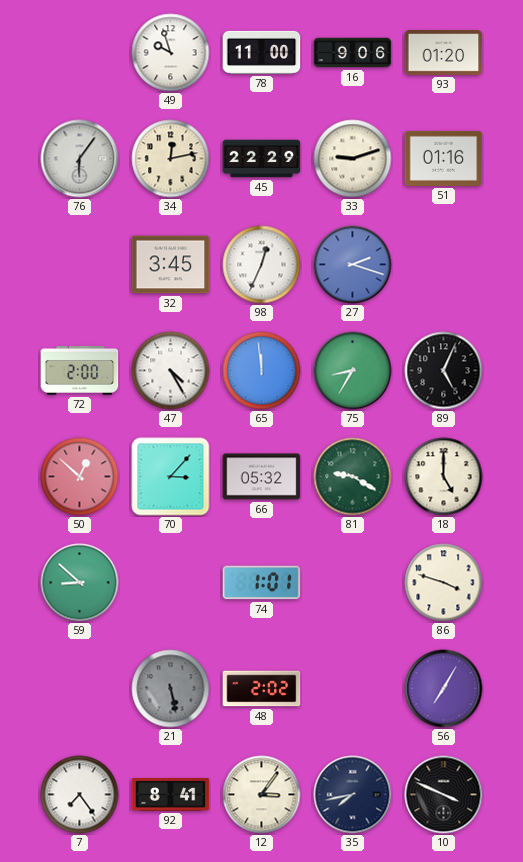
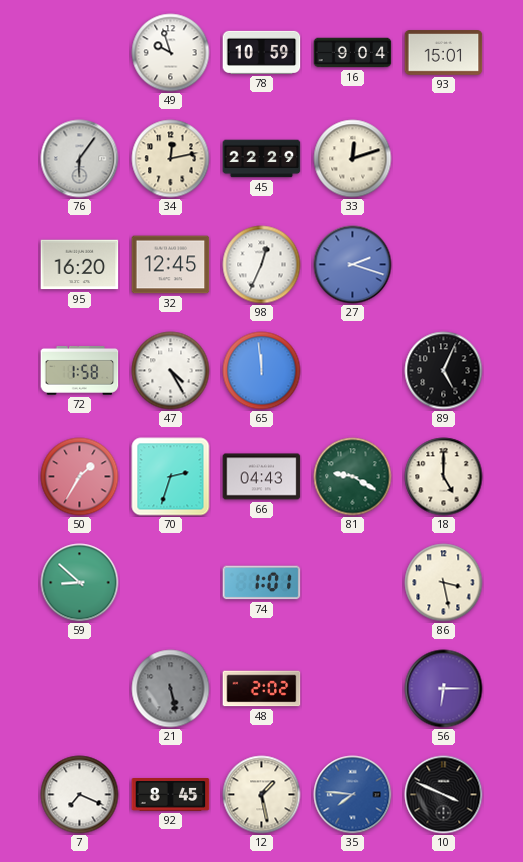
78: 11:00 -> 10:59 (262, 52)
16: 9:06 -> 9:04 (353, 53)
93: 01:20 -> 15:01 (444, 53)
33: 9:12 -> 12:12 (353, 159)
51: 01:16 -> none (444, 158)
95: none -> 16:20 (80, 265)
32: 3:45 -> 12:45 (171, 265)
72: 2:00 -> 1:58 (80, 370)
75: 8:35 -> none (353, 371)
50: 12:52 -> 1:35 (80, 477)
70: 3:07 -> 2:33 (171, 477)
66: 05:32 -> 04:43 (262, 477)
86: 3:48 -> 3:28 (444, 583)
56: 7:05 -> 6:15 (444, 689)
7: 7:24 -> 7:19 (80, 795)
92: 8:41 -> 8:45 (171, 795)
12: 3:06 -> 1:28 (262, 795)
35: 7:43 -> 7:46 (353, 795)
35 dial: navy -> blue (353, 795)
